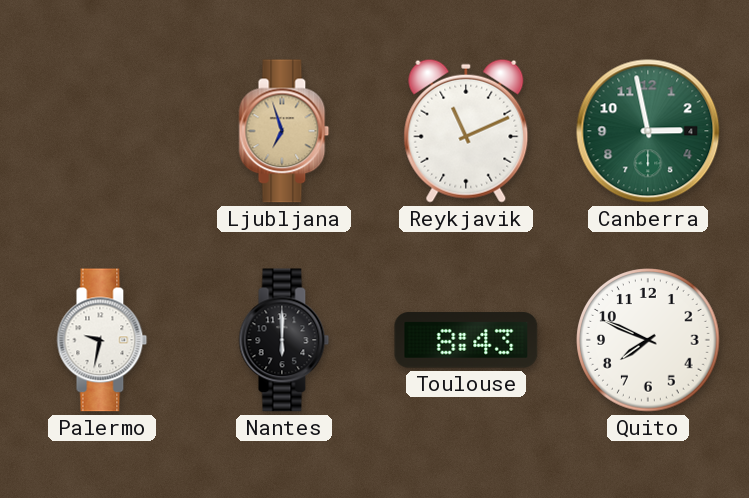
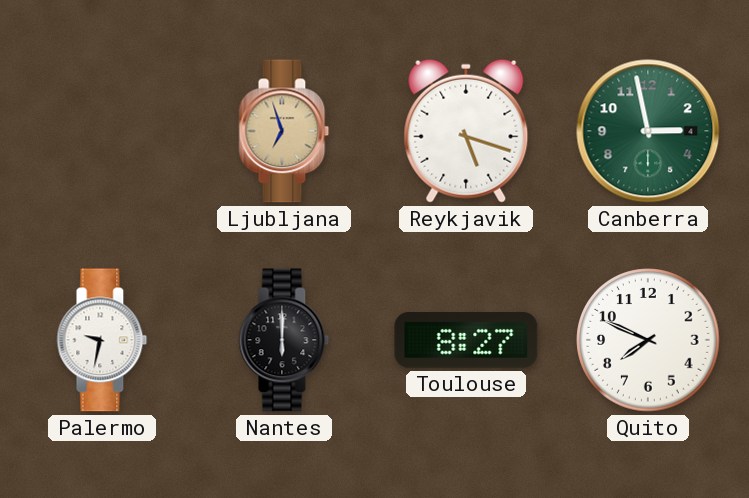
Reykjavik: 11:11 -> 5:18 (466, 131)
Toulouse: 8:43 -> 8:27 (466, 340)
